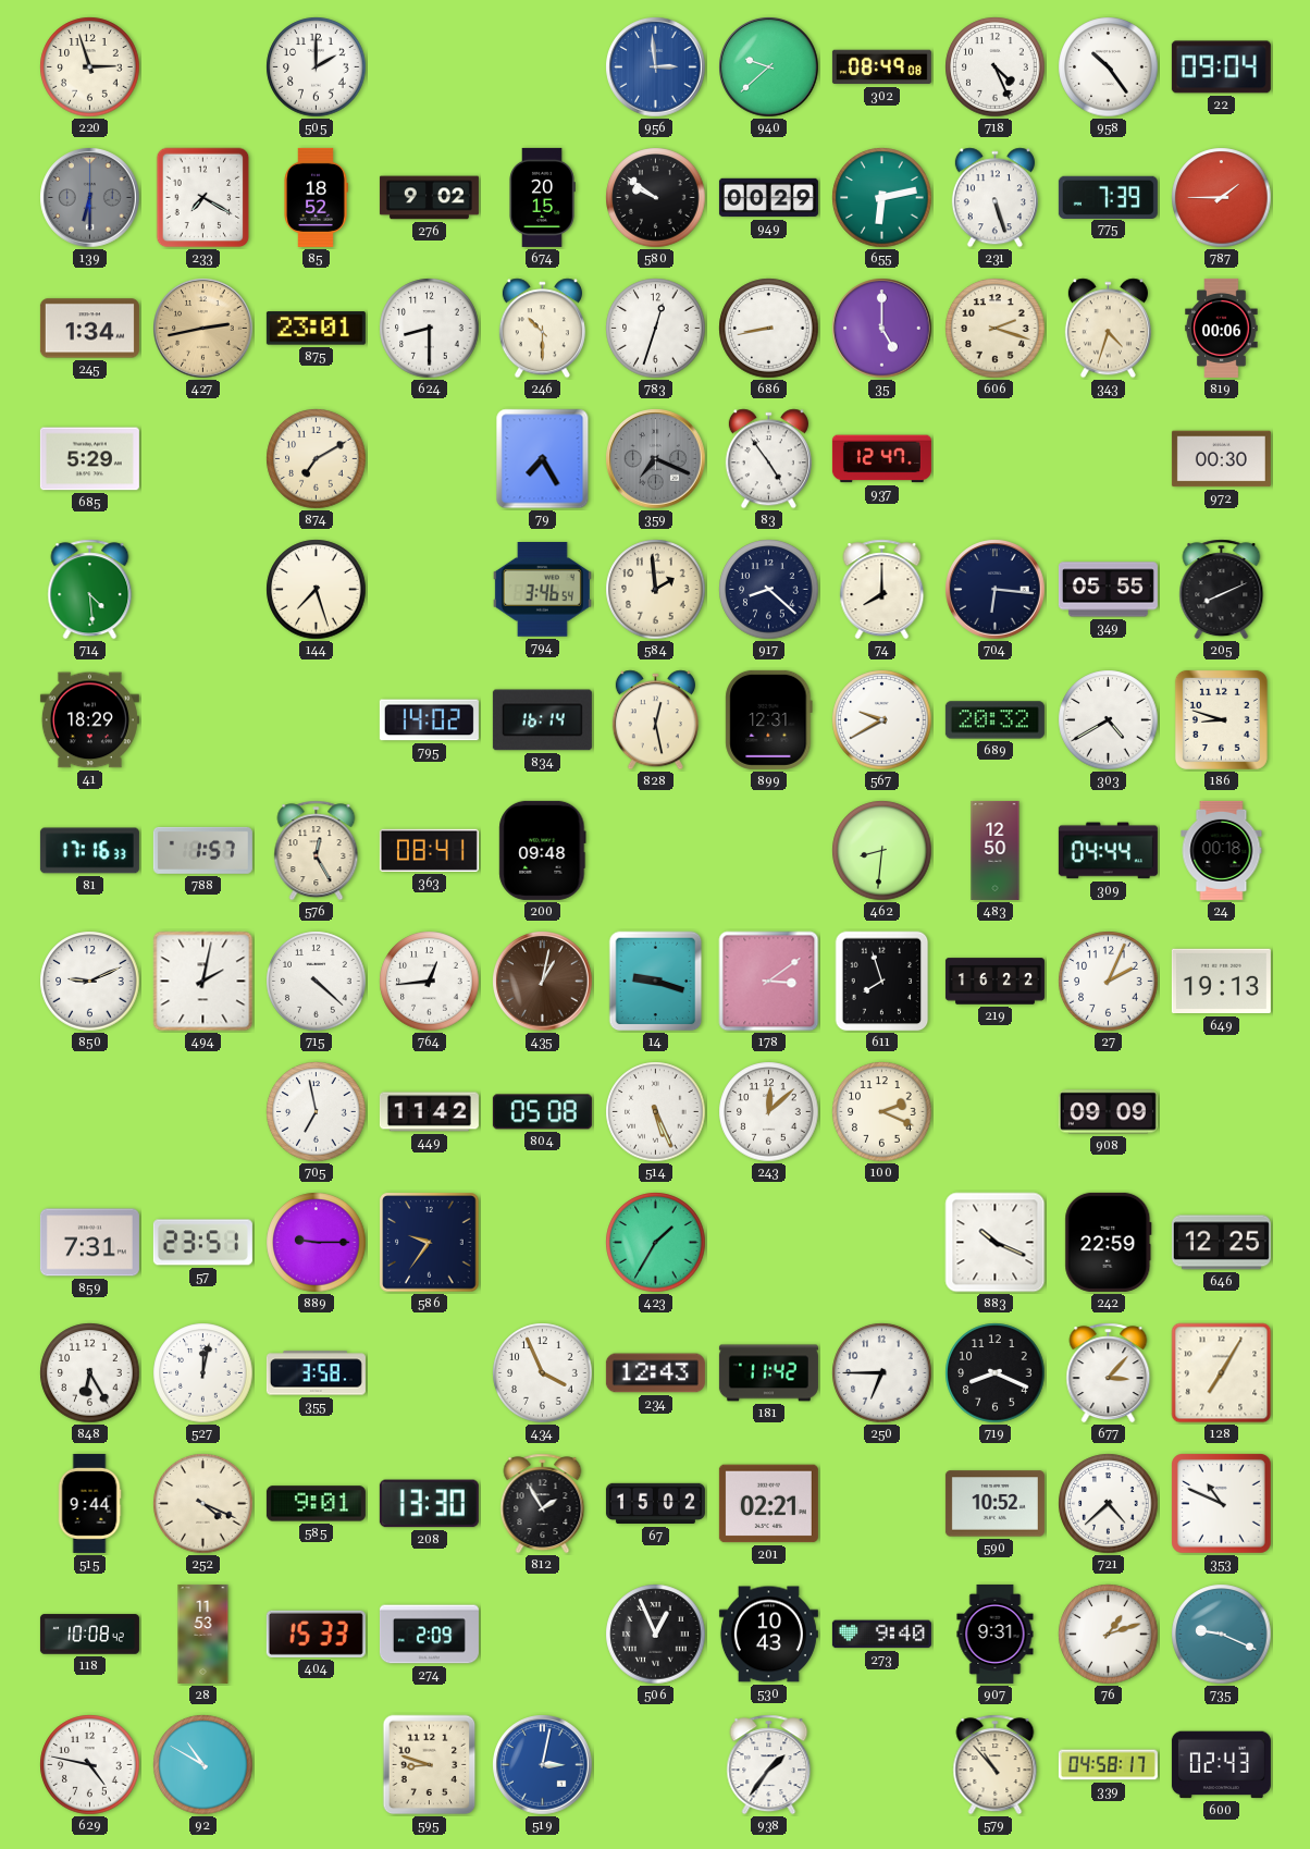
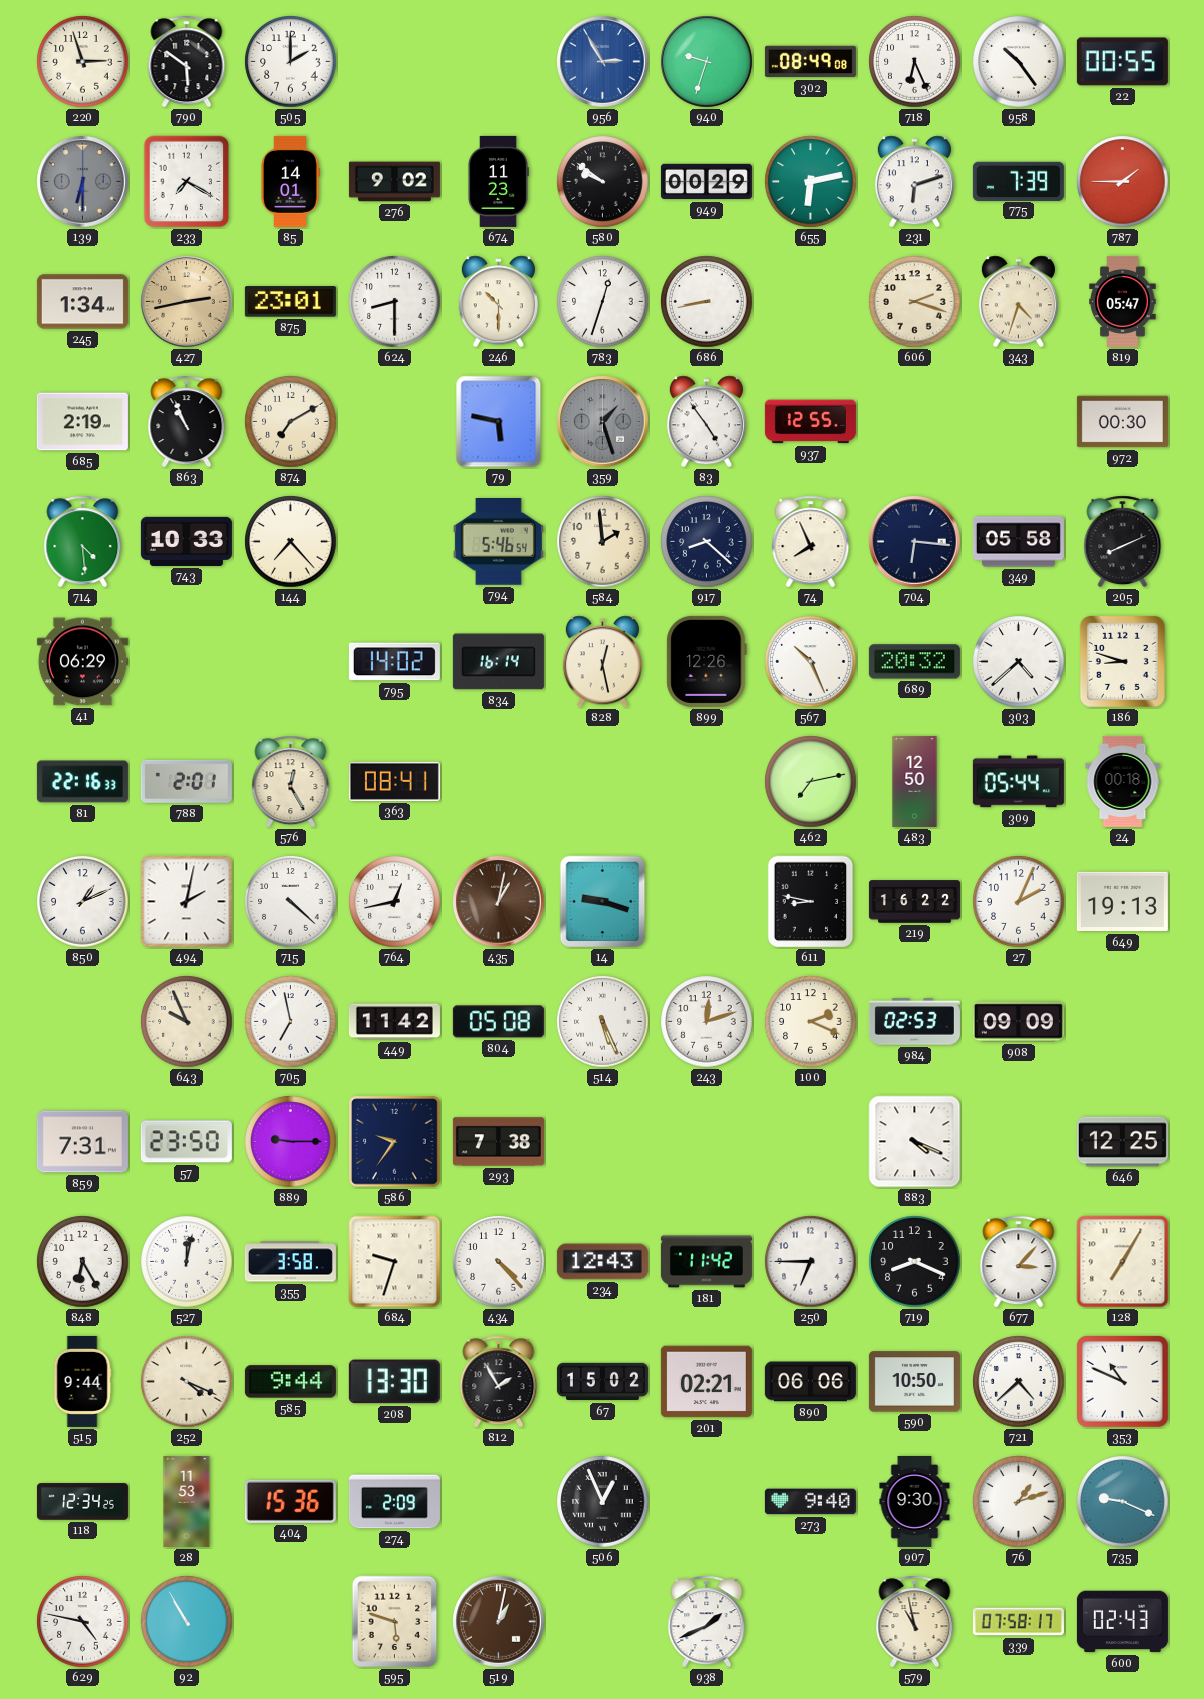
790: none -> 5:51 (187, 62)
956: 2:59 -> 2:55 (603, 62)
940: 9:38 -> 9:33 (707, 62)
718: 4:26 -> 6:26 (915, 62)
22: 09:04 -> 00:55 (1122, 62)
85: 18:52 -> 14:01 (290, 181)
674: 20:15 -> 11:23 (498, 181)
231: 5:27 -> 6:12 (914, 182)
35: 5:00 -> none (882, 329)
819: 00:06 -> 05:47 (1123, 301)
685: 5:29 -> 2:19 (82, 422)
863: none -> 10:56 (187, 422)
79: 7:25 -> 5:47 (499, 422)
359: 7:19 -> 1:27 (603, 422)
937: 12:47 -> 12:55 (810, 422)
743: none -> 10:33 (186, 541)
144: 7:27 -> 7:23 (291, 542)
794: 3:46 -> 5:46 (498, 542)
74: 8:00 -> 7:56 (811, 542)
349: 05:55 -> 05:58 (1018, 542)
41: 18:29 -> 06:29 (82, 662)
899: 12:31 -> 12:26 (707, 661)
567: 9:40 -> 10:26 (811, 662)
303: 4:40 -> 4:38 (1019, 662)
81: 17:16 -> 22:16 (82, 782)
788: 1:57 -> 2:01 (186, 781)
200: 09:48 -> none (543, 850)
462: 8:31 -> 7:13 (811, 782)
309: 04:44 -> 05:44 (1018, 782)
850: 9:11 -> 1:11 (83, 902)
764: 12:44 -> 12:43 (395, 902)
178: 3:09 -> none (769, 982)
611: 7:57 -> 8:47 (811, 902)
643: none -> 9:56 (187, 1022)
243: 12:08 -> 12:12 (707, 1022)
984: none -> 02:53 (914, 1022)
57: 23:51 -> 23:50 (186, 1142)
293: none -> 7:38 (498, 1142)
423: 1:35 -> none (656, 1243)
883: 10:19 -> 4:19 (915, 1142)
242: 22:59 -> none (1109, 1242)
684: none -> 9:33 (395, 1262)
434: 3:56 -> 4:23 (499, 1262)
585: 9:01 -> 9:44 (290, 1382)
890: none -> 06:06 (810, 1382)
590: 10:52 -> 10:50 (914, 1382)
118: 10:08 -> 12:34 (82, 1502)
404: 15:33 -> 15:36 (290, 1501)
530: 10:43 -> none (768, 1635)
907: 9:31 -> 9:30 (915, 1501)
92: 10:50 -> 10:55 (187, 1622)
595: 8:48 -> 5:48 (395, 1622)
519: 3:02 -> 1:02 (499, 1622)
519 dial: blue -> brown (499, 1622)
938: 1:36 -> 1:41 (707, 1622)
579: 10:53 -> 10:58 (915, 1622)
339: 04:58 -> 07:58 (1018, 1622)
